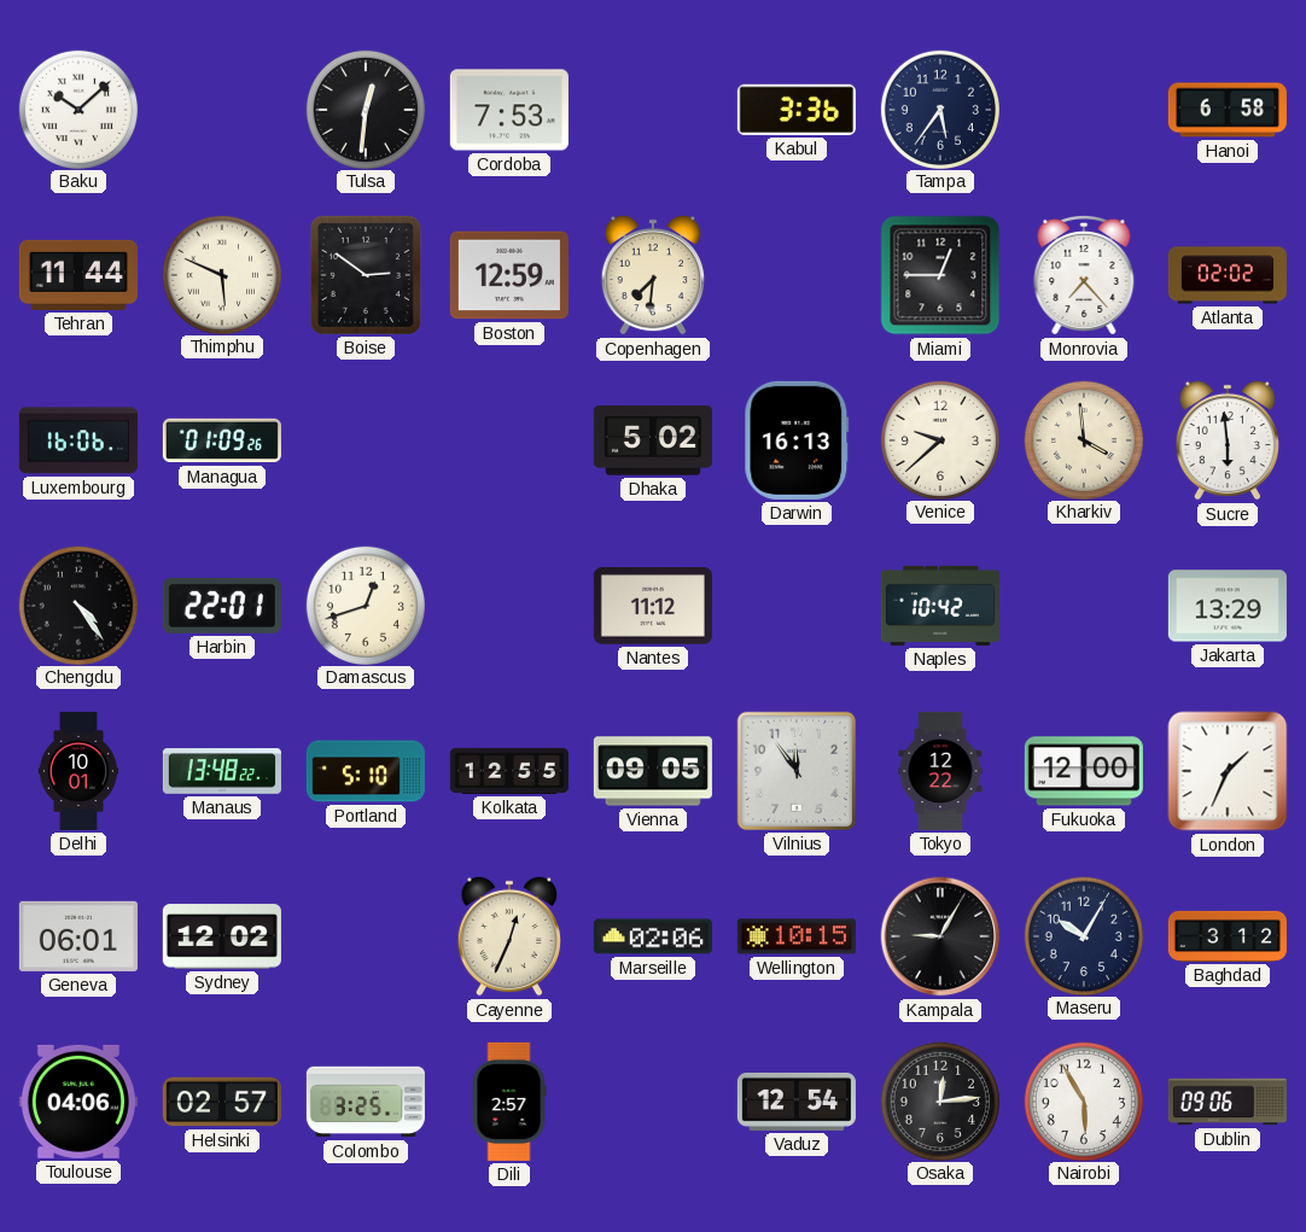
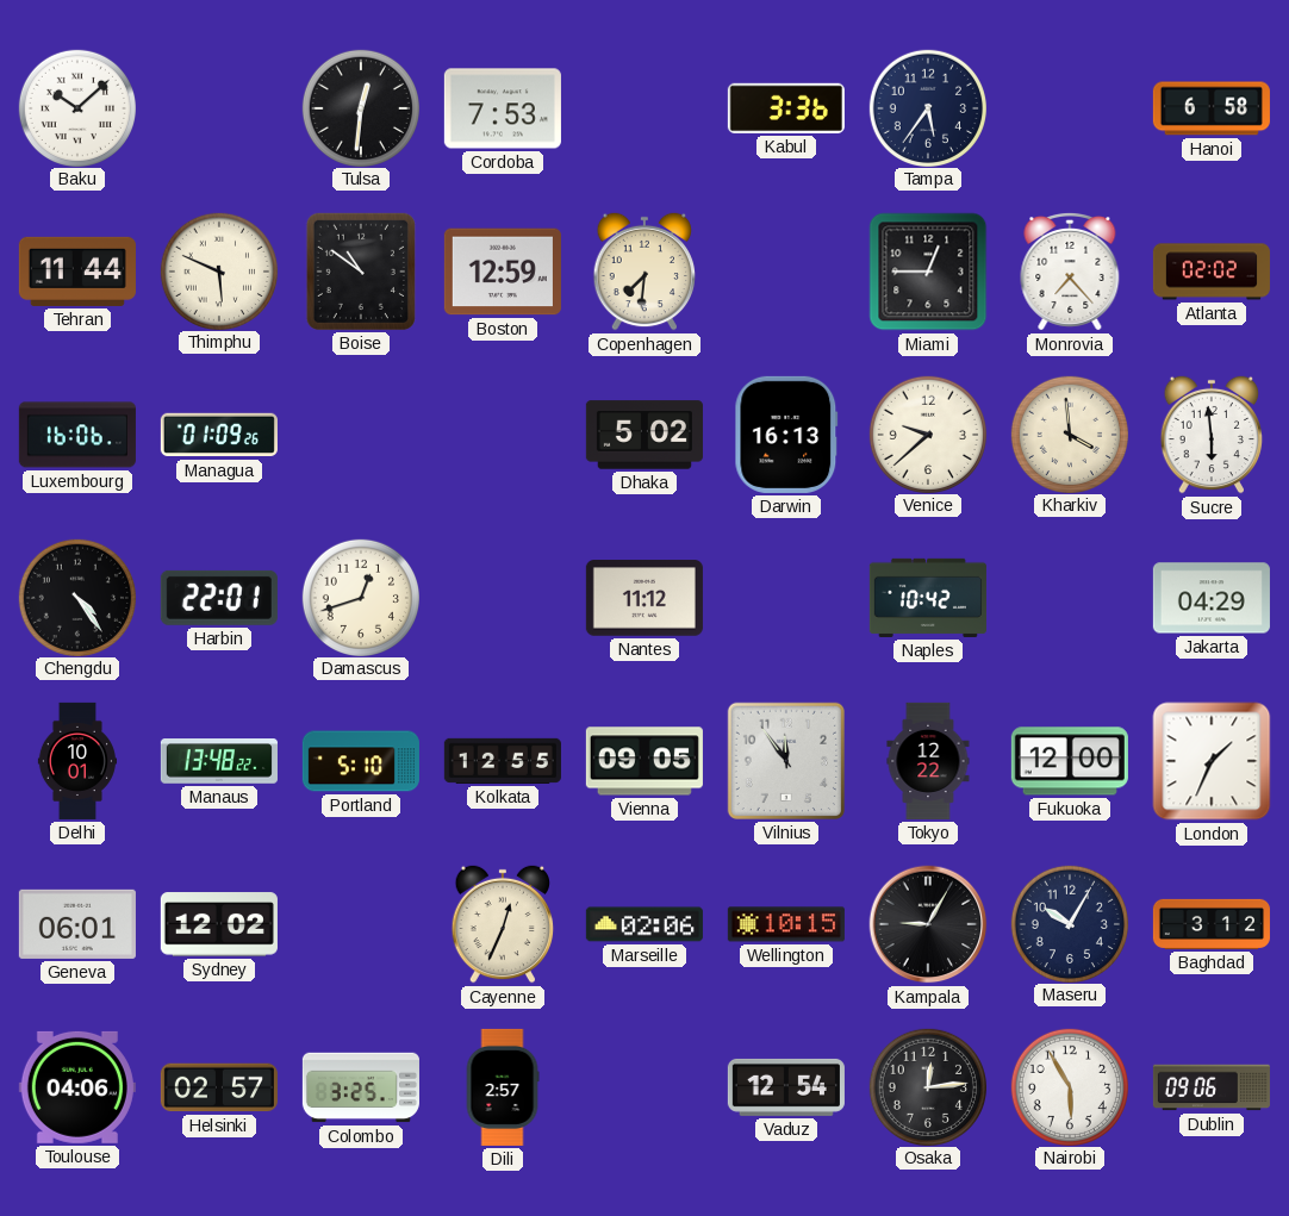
Boise: 2:51 -> 10:51 (361, 272)
Jakarta: 13:29 -> 04:29 (1212, 598)
